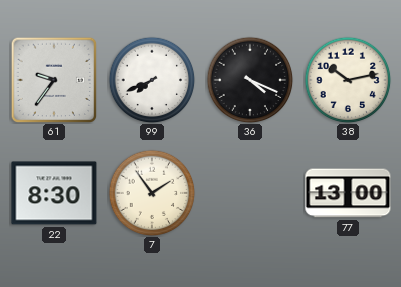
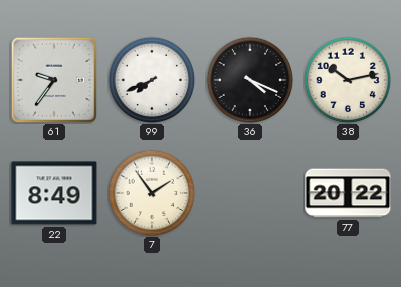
22: 8:30 -> 8:49 (54, 193)
77: 13:00 -> 20:22 (348, 193)
